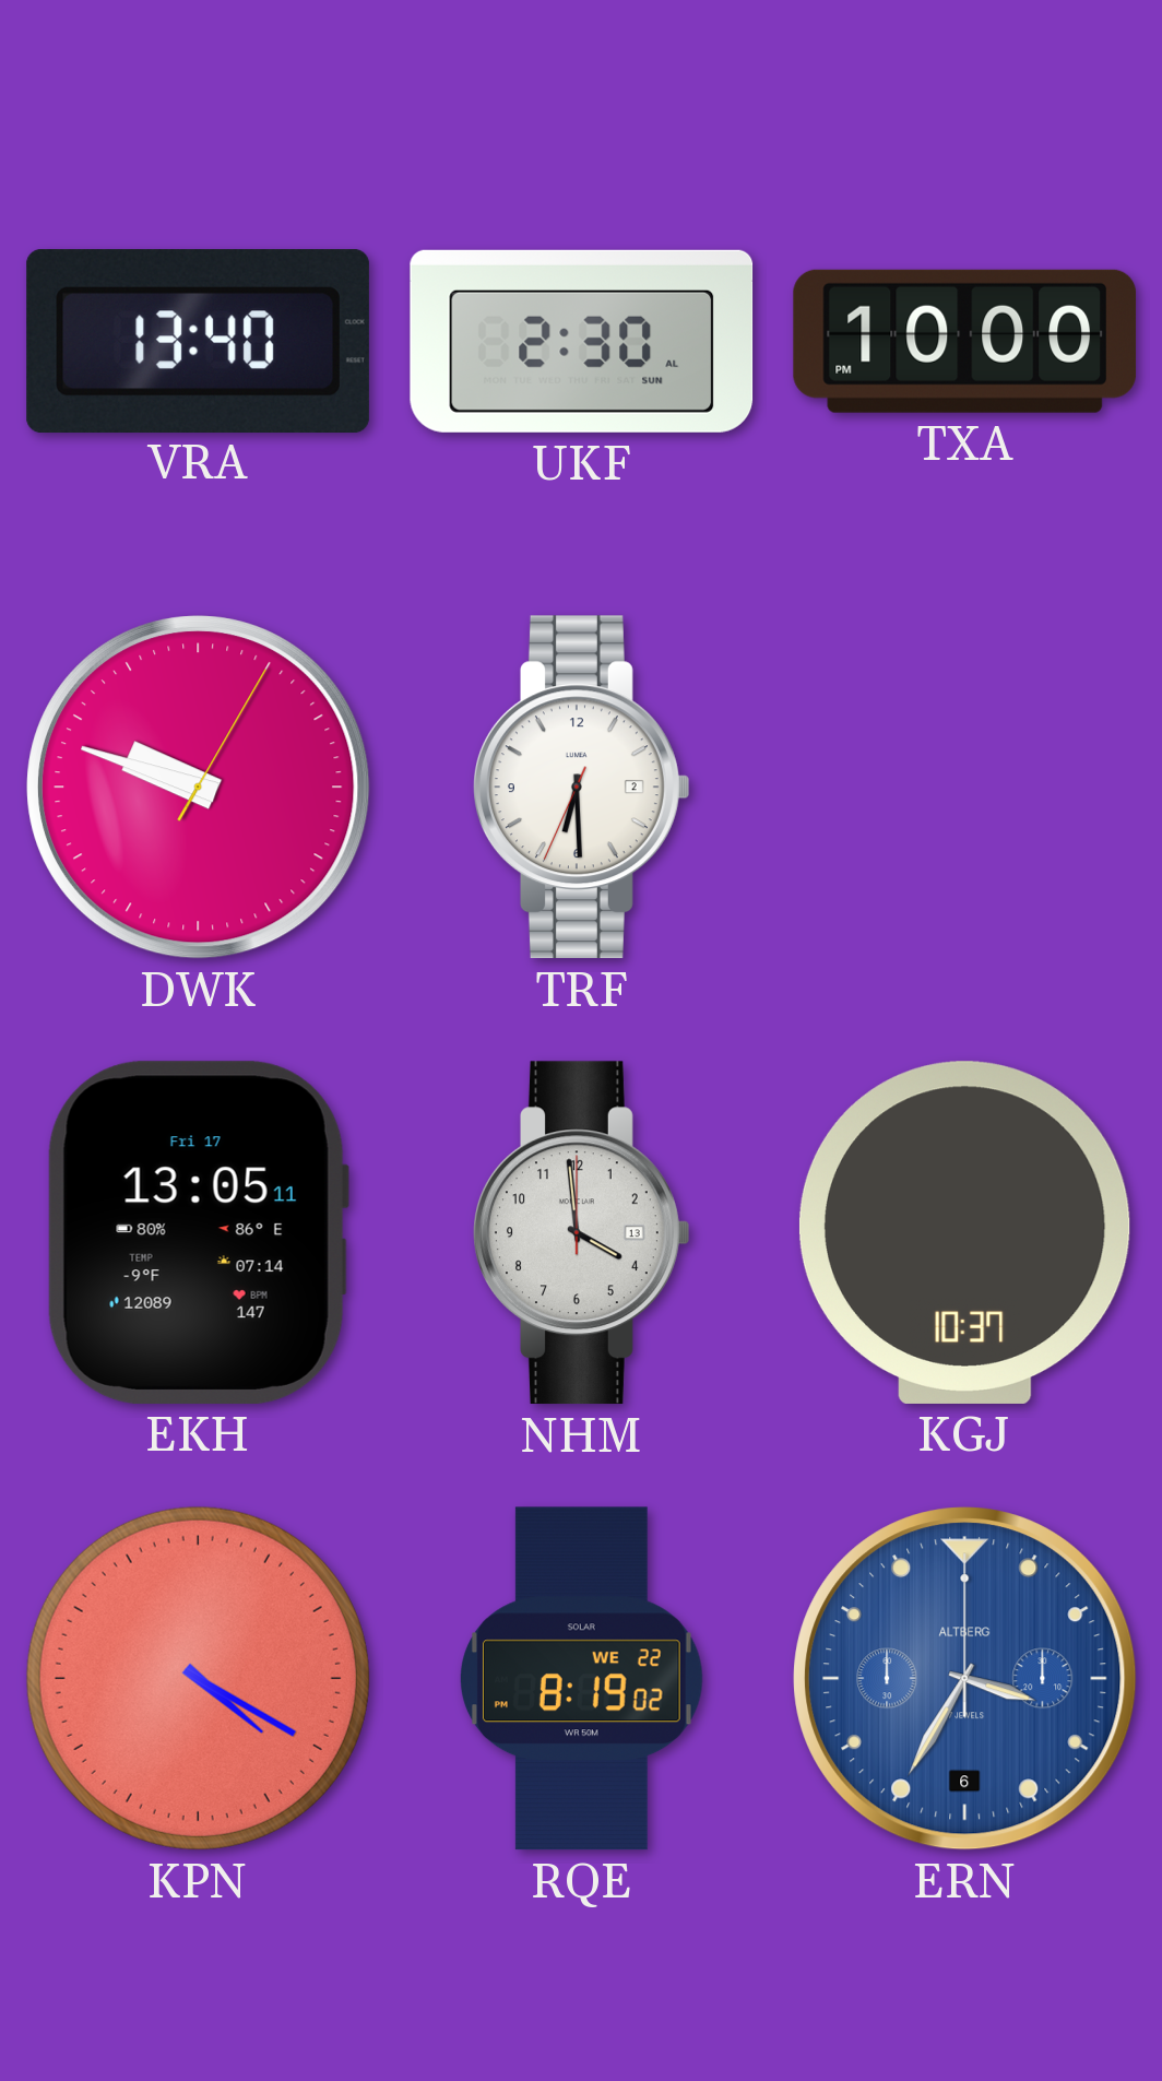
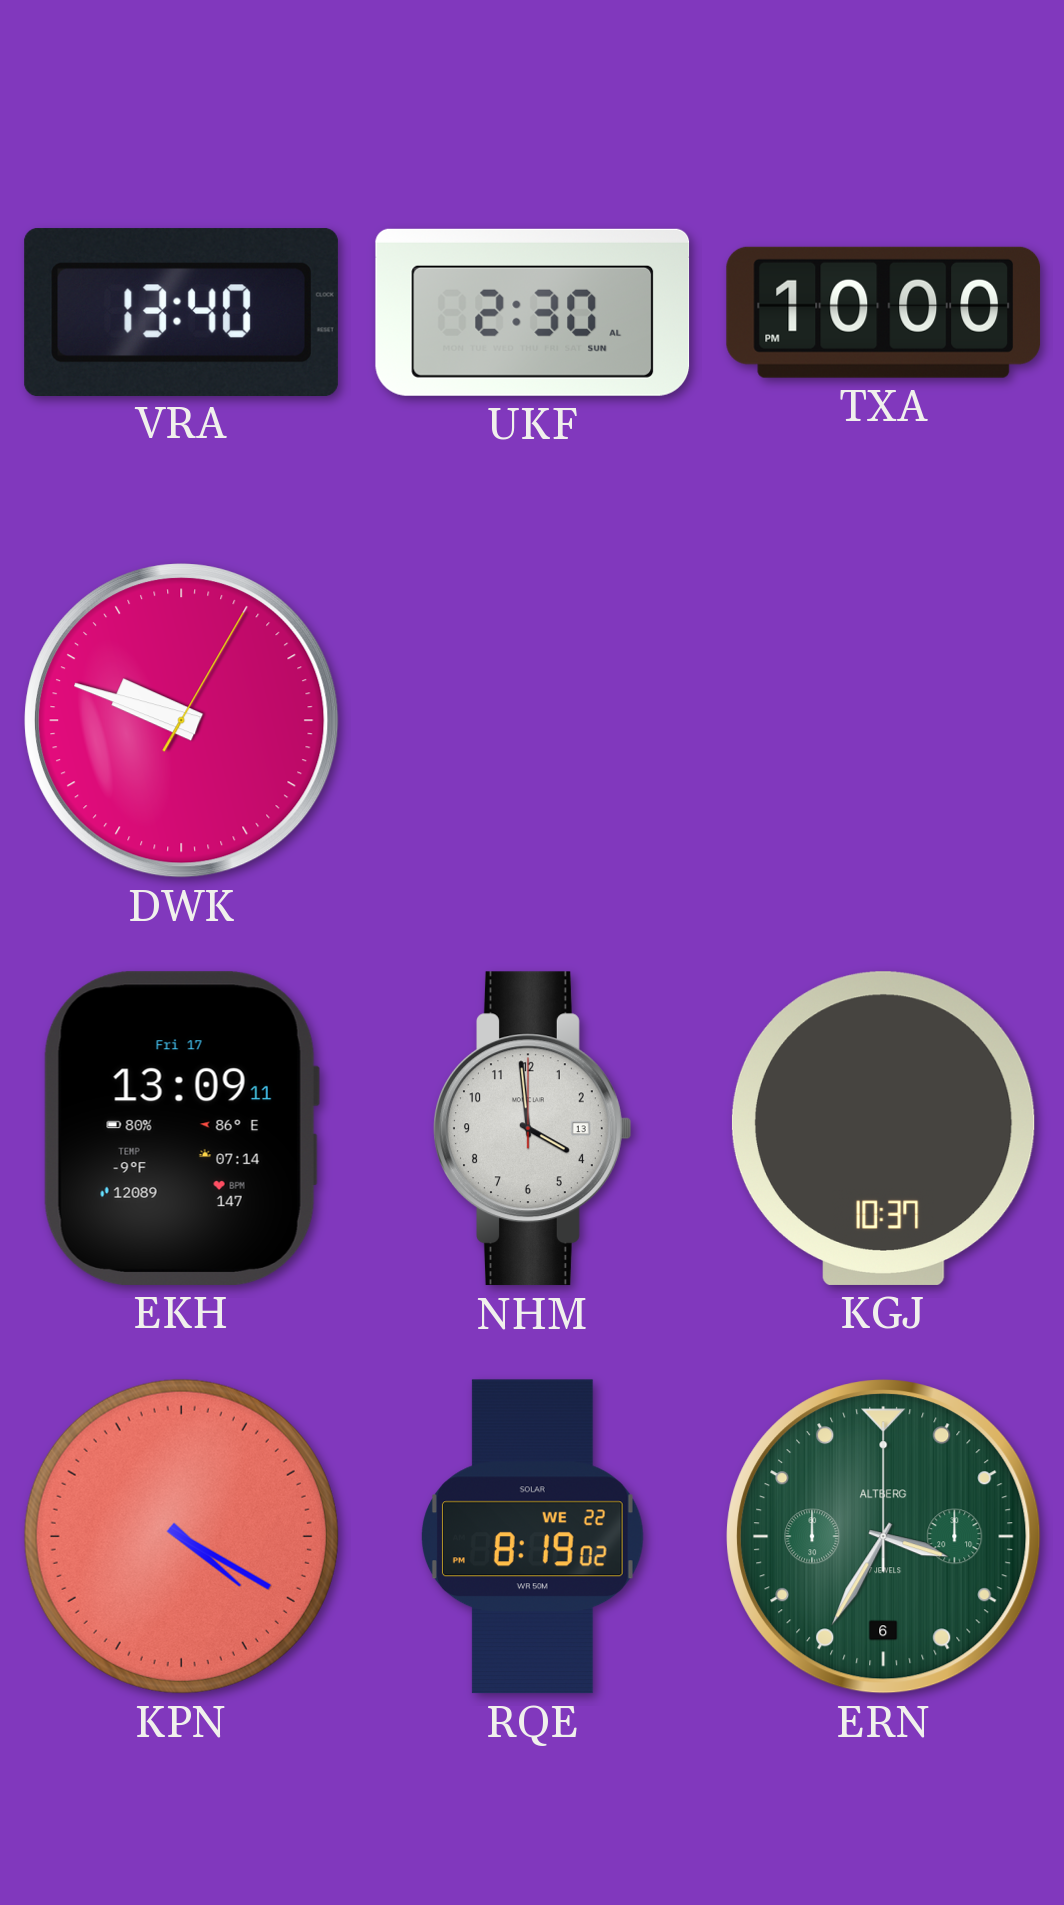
TRF: 6:29 -> none (582, 788)
EKH: 13:05 -> 13:09 (181, 1128)
ERN dial: blue -> green (884, 1537)
